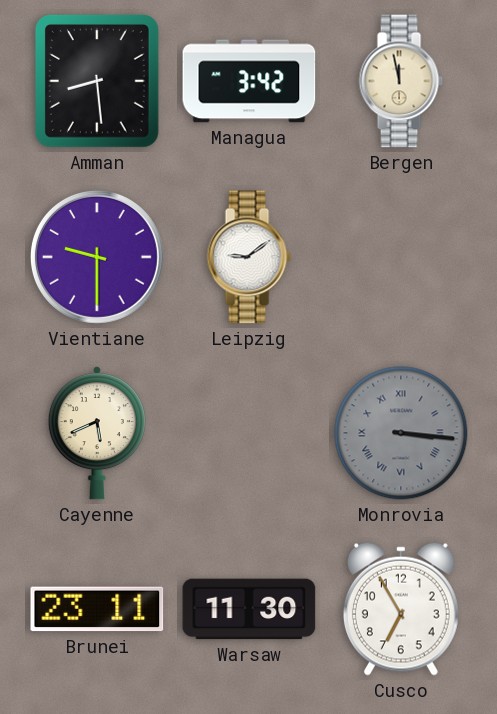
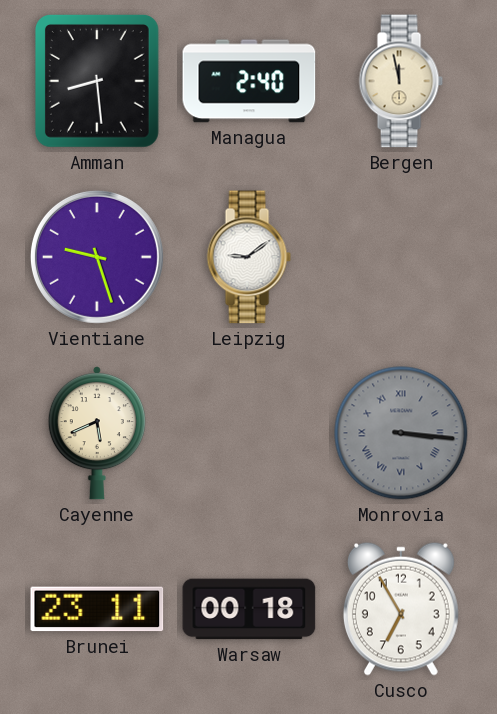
Managua: 3:42 -> 2:40 (249, 81)
Vientiane: 9:30 -> 9:27 (97, 257)
Warsaw: 11:30 -> 00:18 (249, 609)
